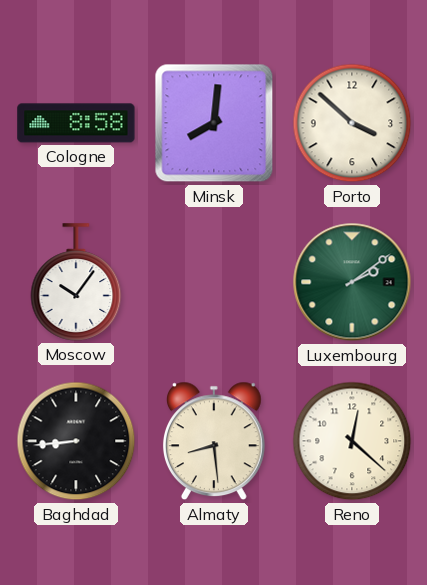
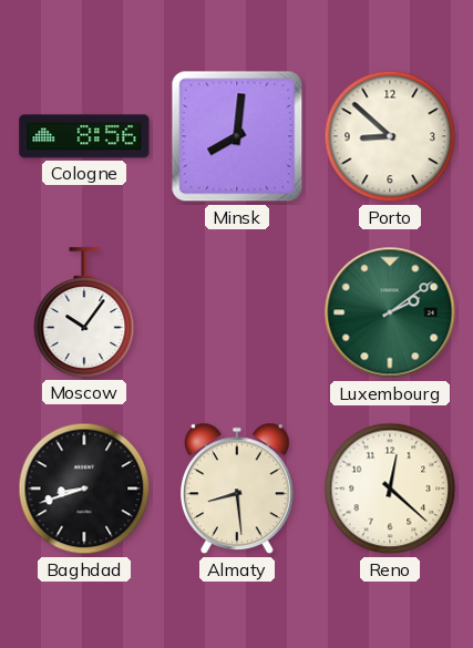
Cologne: 8:58 -> 8:56 (84, 136)
Porto: 3:52 -> 8:52 (390, 136)
Baghdad: 8:44 -> 8:42 (84, 488)
